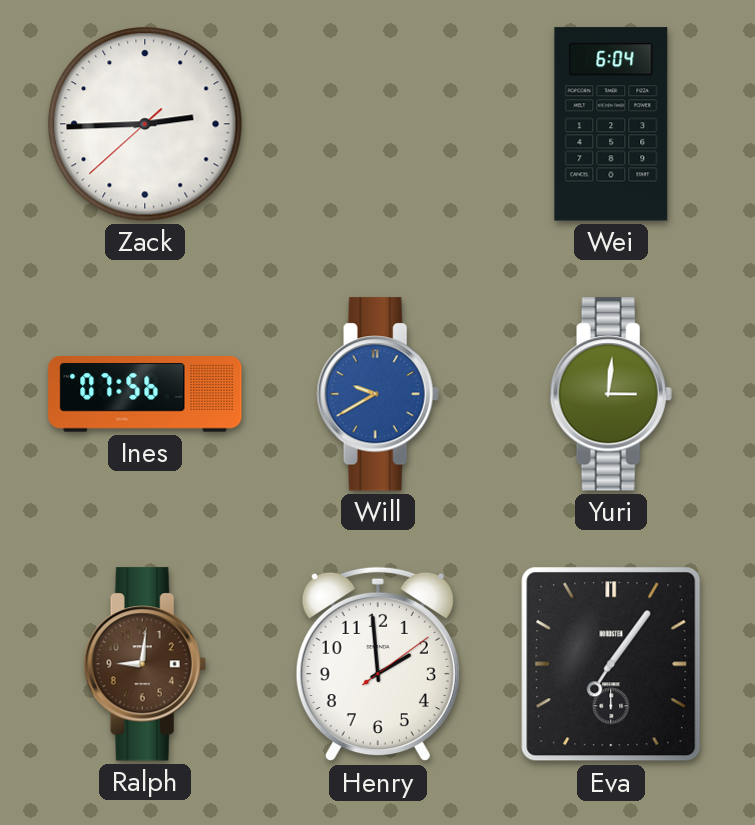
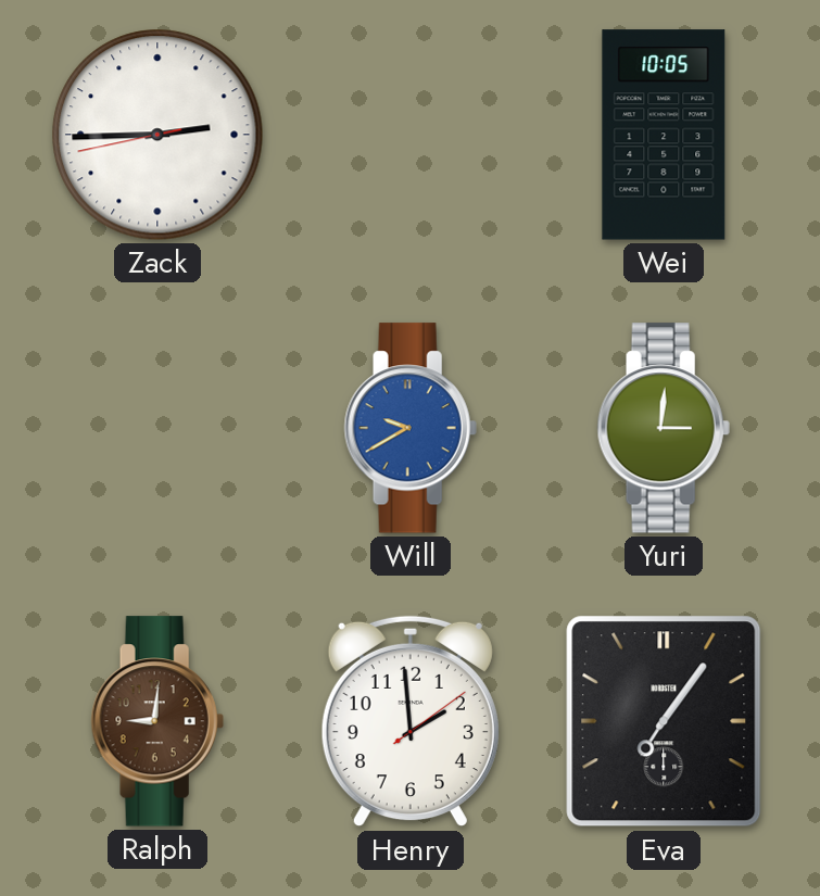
Zack: 2:44:38 -> 2:44:43 (157, 135)
Wei: 6:04 -> 10:05 (664, 135)
Ines: 07:56 -> none (145, 394)
